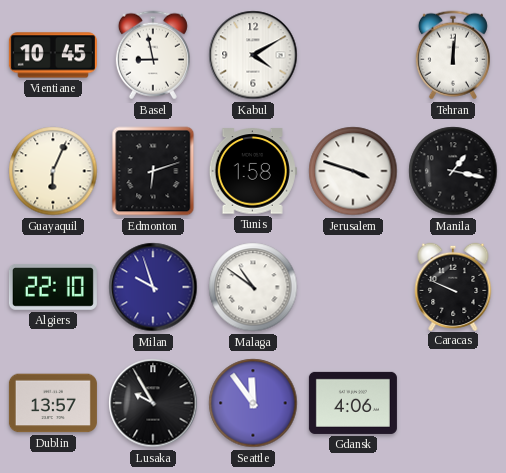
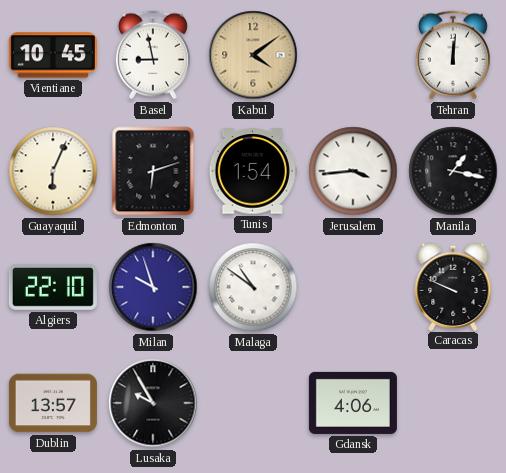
Kabul: 4:10 -> 4:09 (253, 55)
Kabul dial: white -> champagne (253, 55)
Tunis: 1:58 -> 1:54 (253, 171)
Jerusalem: 3:48 -> 3:44 (353, 171)
Seattle: 11:54 -> none (253, 403)
